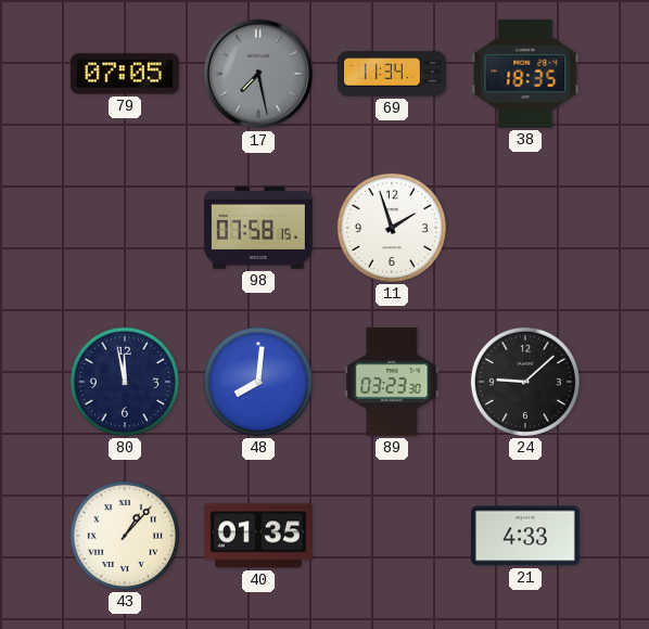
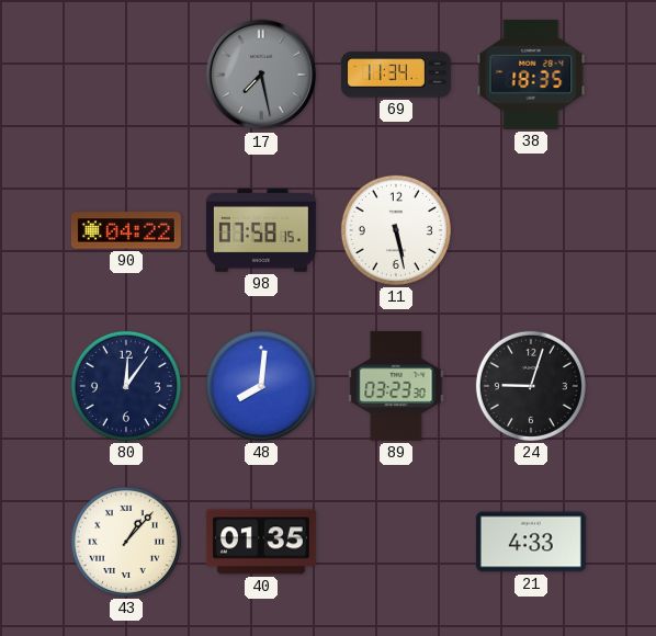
79: 07:05 -> none (125, 74)
90: none -> 04:22 (126, 230)
11: 1:57 -> 5:28 (396, 230)
80: 11:58 -> 12:06 (126, 386)
24: 9:08 -> 9:03 (531, 386)
